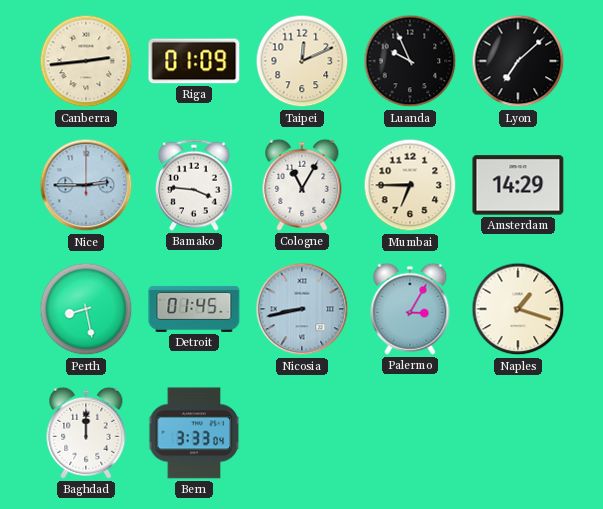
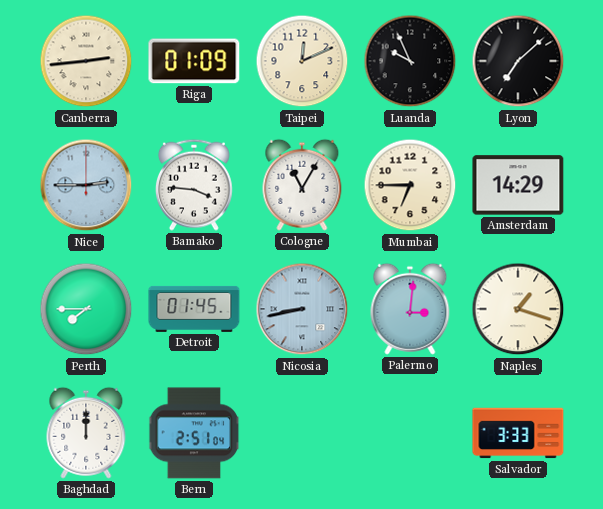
Perth: 8:28 -> 7:45 (86, 309)
Palermo: 3:05 -> 3:01 (410, 309)
Bern: 3:33 -> 2:51 (194, 433)
Salvador: none -> 3:33 (518, 433)
